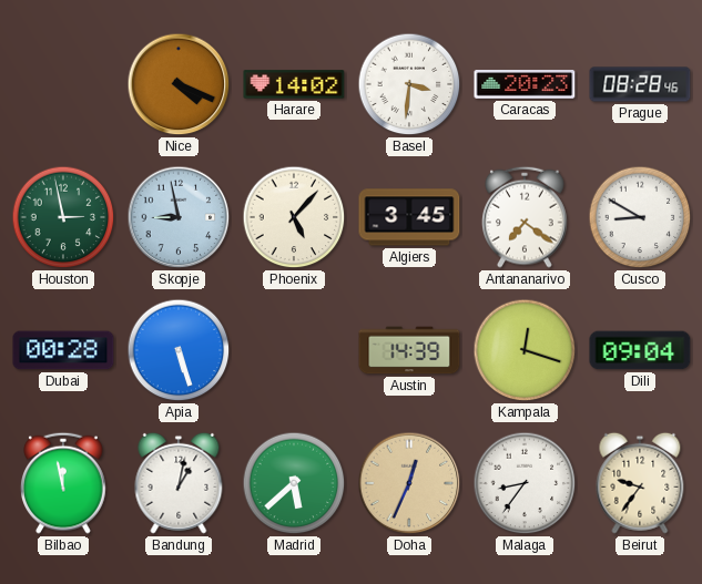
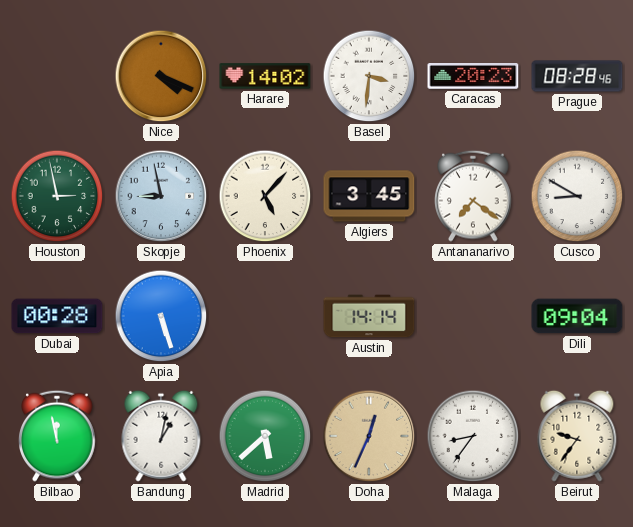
Austin: 14:39 -> 14:14 (369, 316)
Kampala: 12:18 -> none (525, 350)
